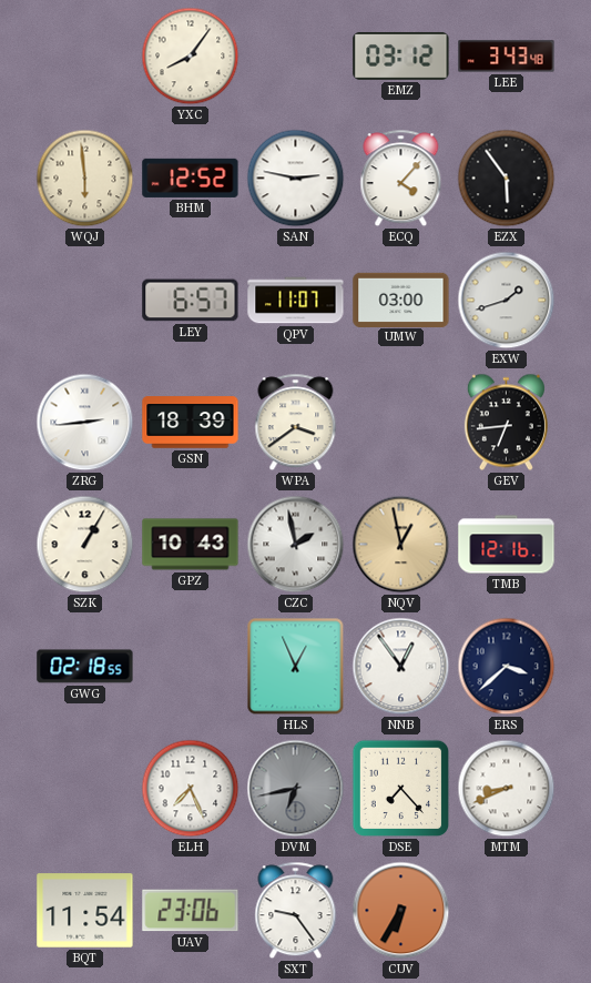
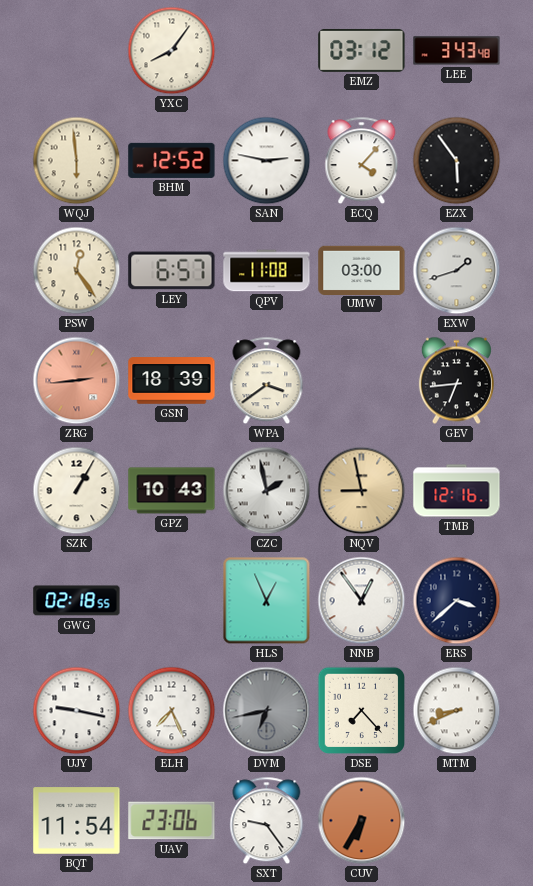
PSW: none -> 12:24 (77, 271)
QPV: 11:07 -> 11:08 (267, 271)
ZRG dial: white -> salmon (77, 381)
NQV: 12:58 -> 8:58 (362, 491)
UJY: none -> 9:17 (77, 711)
